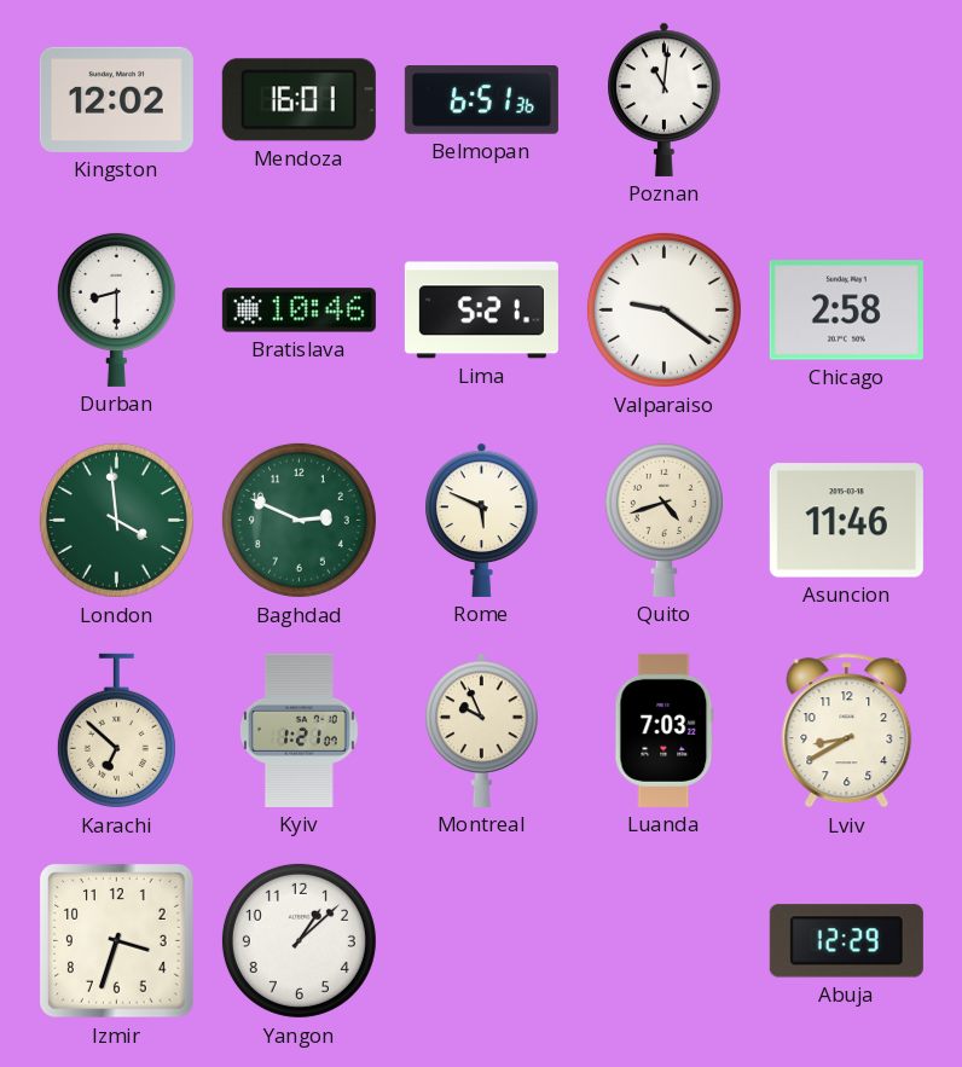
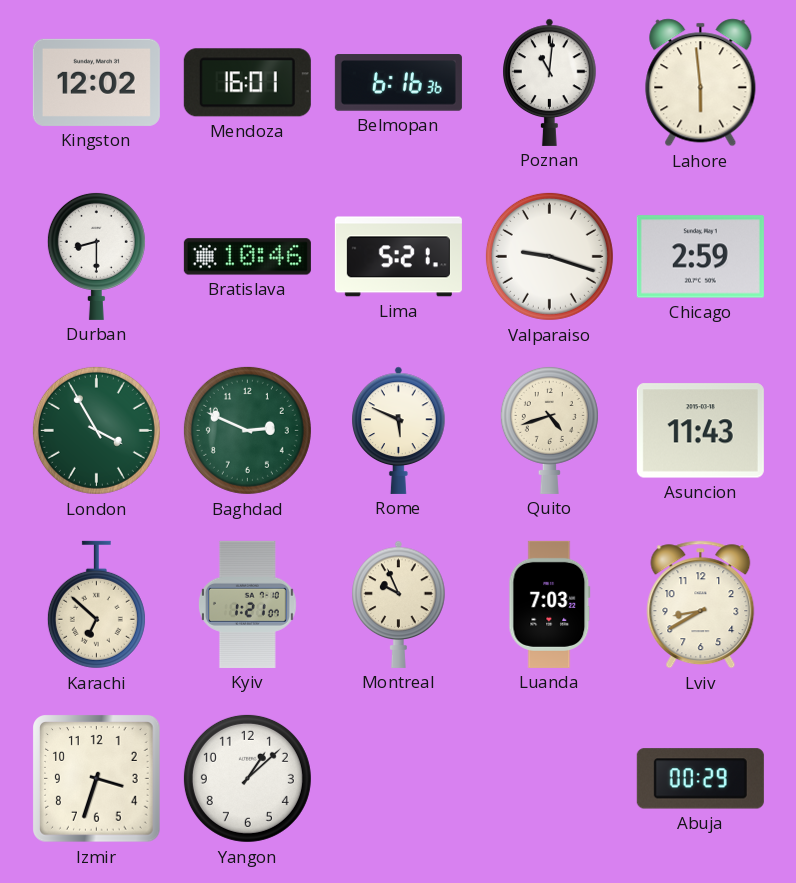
Belmopan: 6:51 -> 6:16 (398, 83)
Lahore: none -> 5:59 (701, 83)
Valparaiso: 9:21 -> 9:18 (549, 256)
Chicago: 2:58 -> 2:59 (700, 257)
London: 3:59 -> 3:55 (96, 430)
Asuncion: 11:46 -> 11:43 (700, 431)
Abuja: 12:29 -> 00:29 (700, 779)
